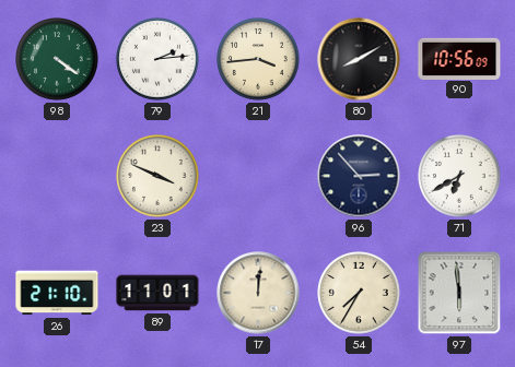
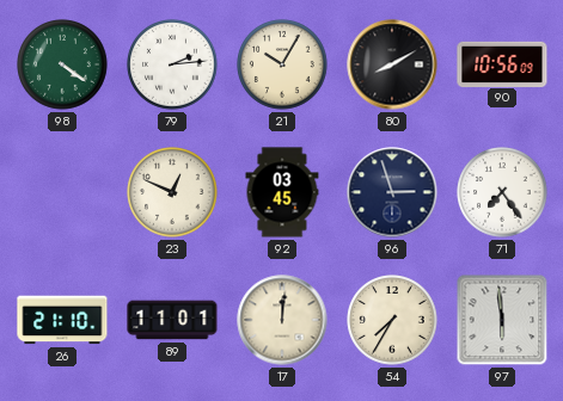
21: 3:44 -> 10:05 (282, 64)
23: 3:49 -> 12:49 (172, 192)
92: none -> 03:45 (282, 192)
96: 2:53 -> 2:57 (392, 192)
71: 6:40 -> 7:24 (502, 192)
